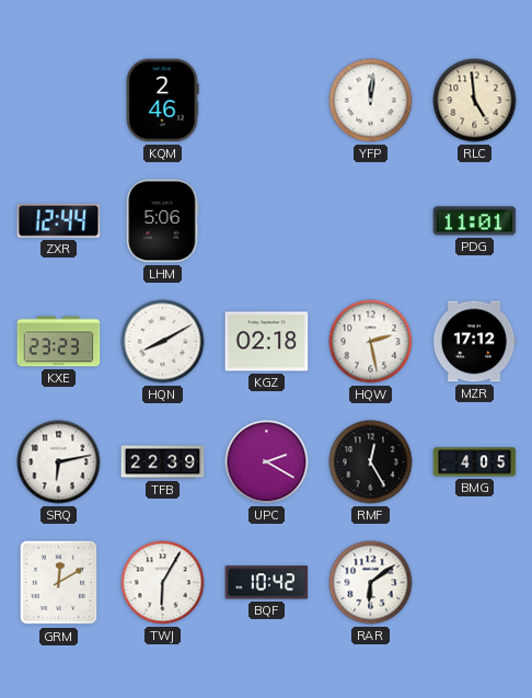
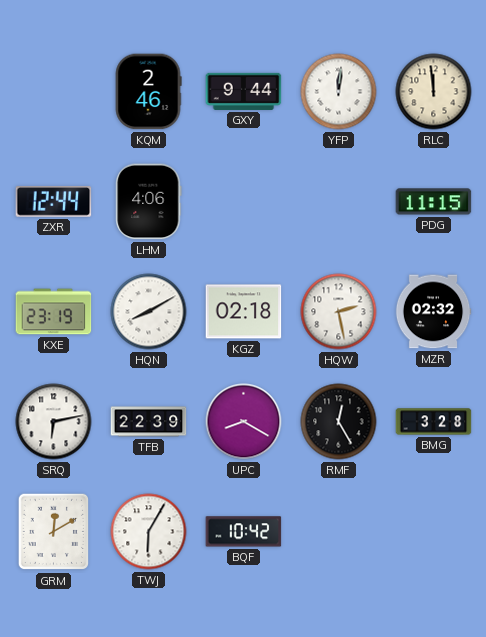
GXY: none -> 9:44 (244, 91)
RLC: 4:59 -> 11:59 (434, 92)
LHM: 5:06 -> 4:06 (149, 202)
PDG: 11:01 -> 11:15 (434, 202)
KXE: 23:23 -> 23:19 (54, 312)
MZR: 17:12 -> 02:32 (433, 312)
UPC: 2:20 -> 8:20 (244, 422)
BMG: 4:05 -> 3:28 (434, 422)
RAR: 6:09 -> none (371, 583)
